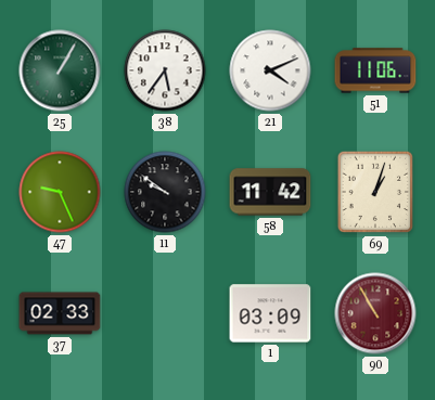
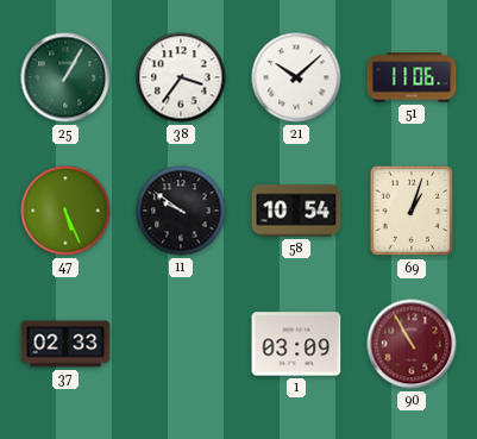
38: 5:36 -> 3:36 (181, 77)
21: 4:11 -> 10:08 (296, 77)
47: 9:26 -> 5:26 (65, 211)
58: 11:42 -> 10:54 (296, 211)
